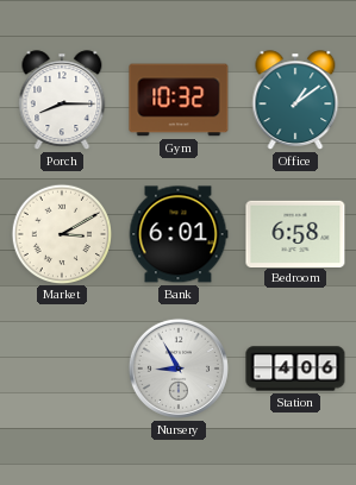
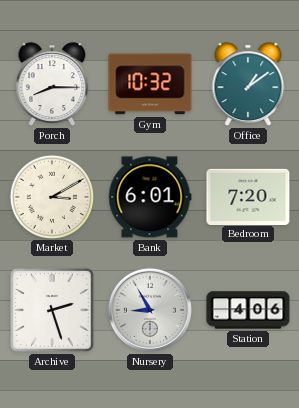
Bedroom: 6:58 -> 7:20 (248, 196)
Archive: none -> 2:27 (52, 310)
